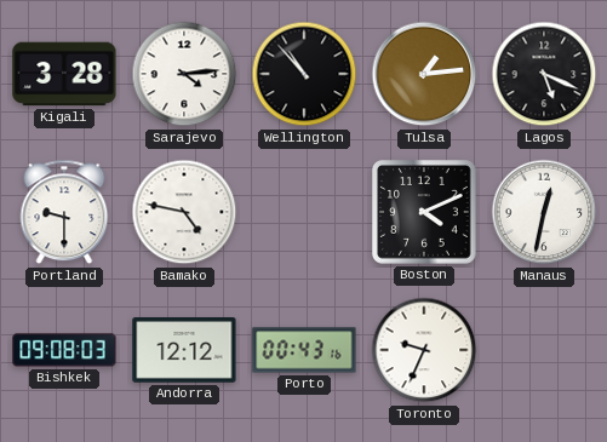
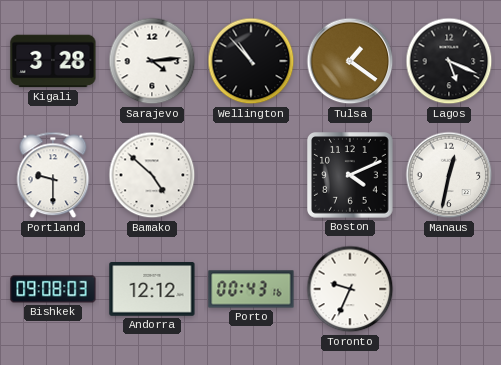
Tulsa: 1:14 -> 1:21 (350, 61)
Bamako: 4:47 -> 4:52 (152, 175)
